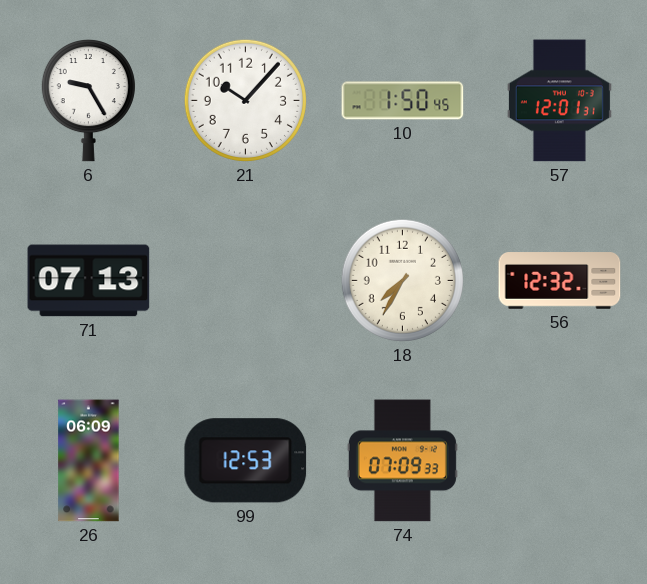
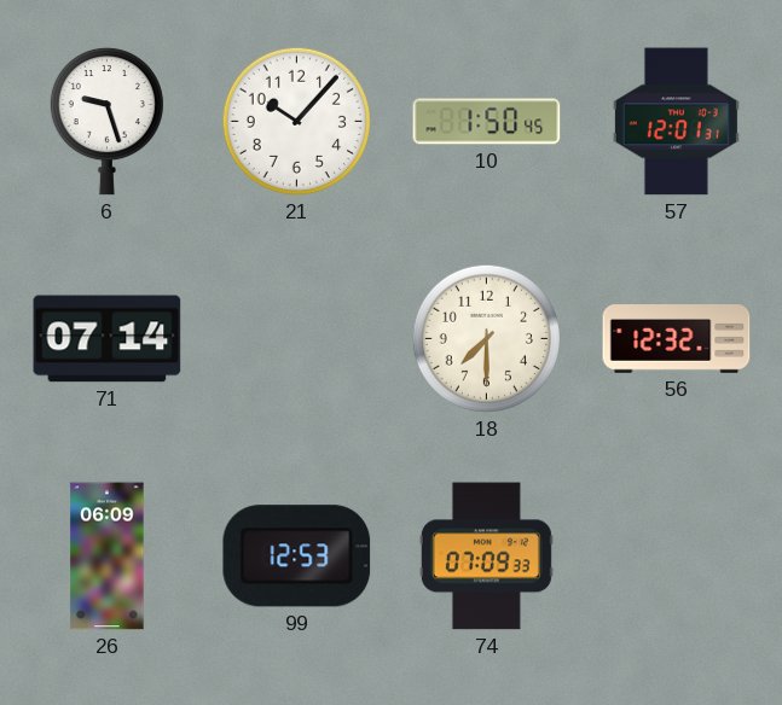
6: 9:25 -> 9:27 (106, 122)
71: 07:13 -> 07:14 (108, 339)
18: 7:35 -> 7:30 (486, 338)
